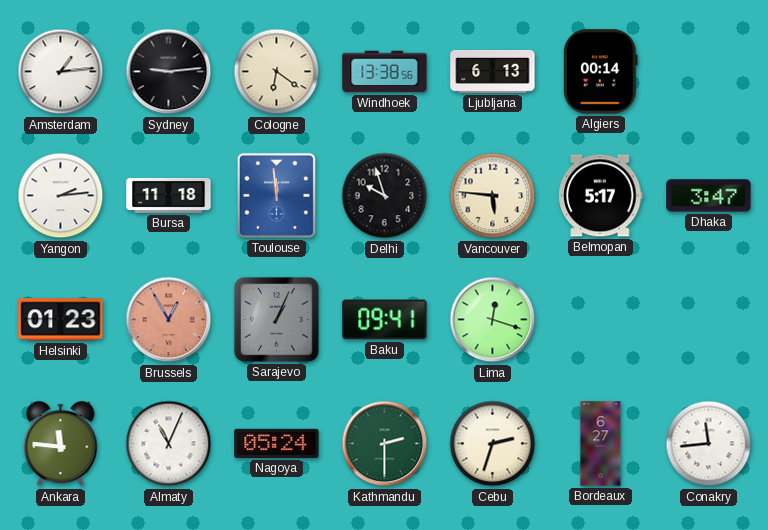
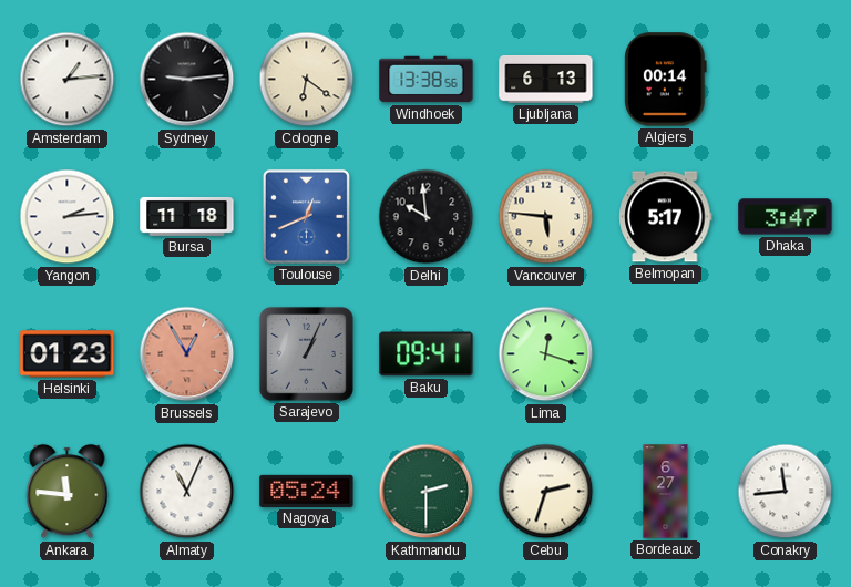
Toulouse: 11:59 -> 12:41 (306, 216)
Delhi: 9:57 -> 9:59 (427, 217)
